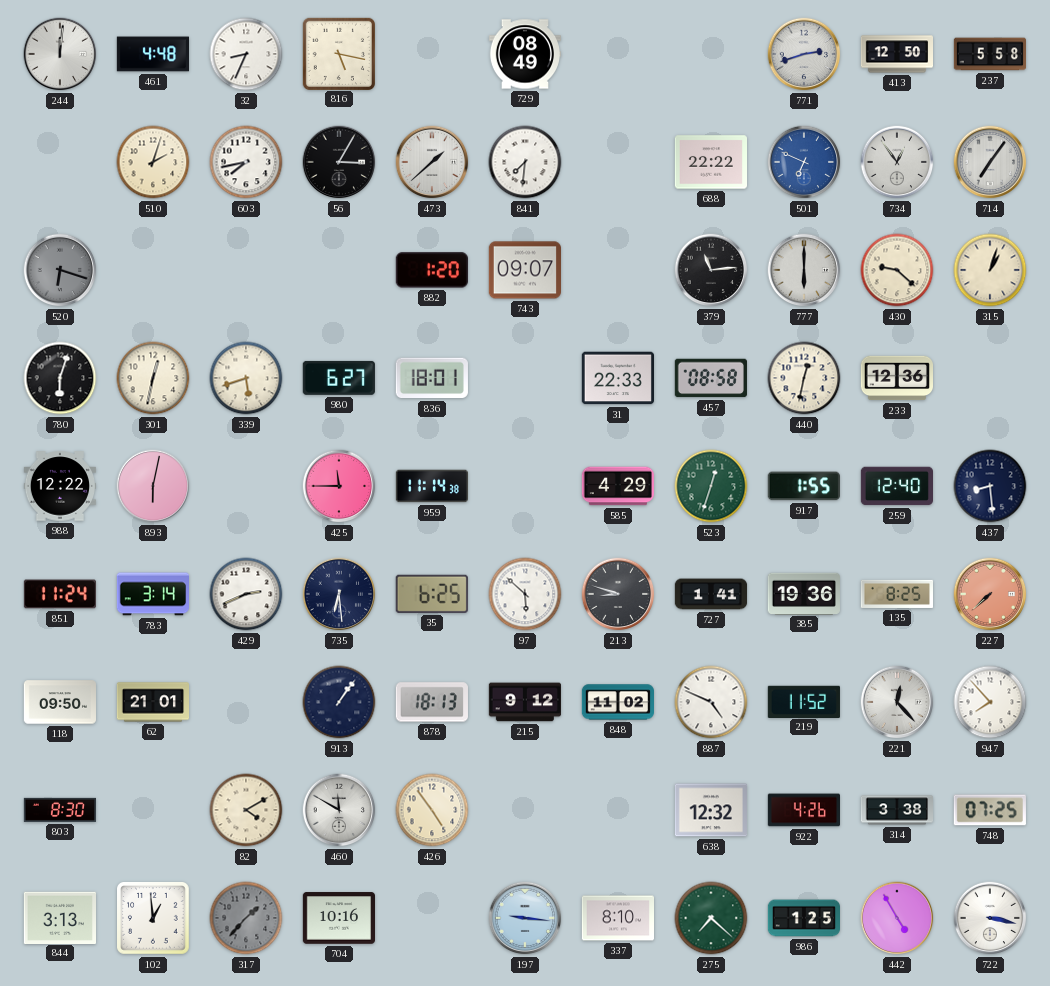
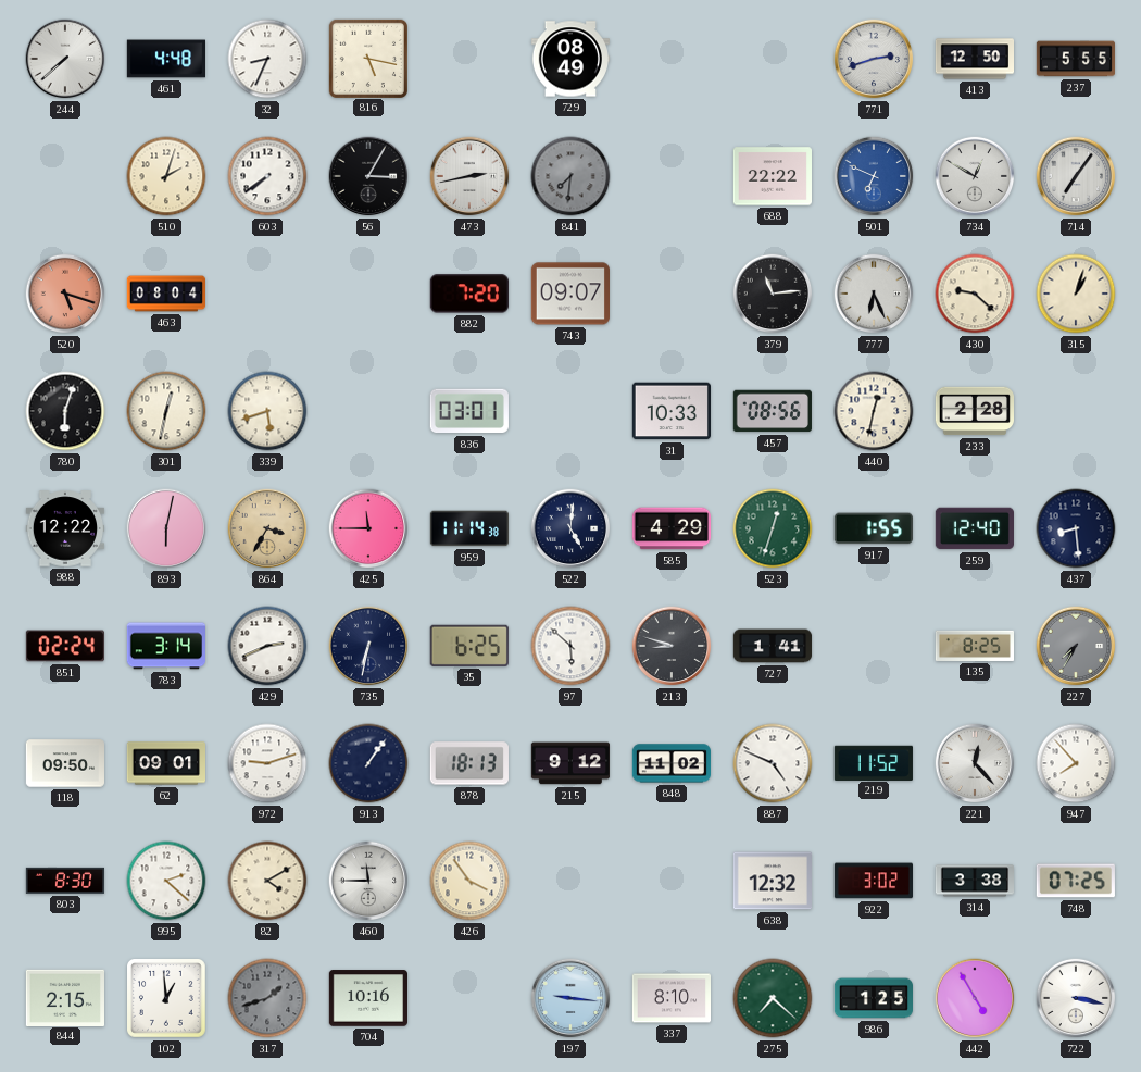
244: 12:01 -> 7:38 (65, 59)
237: 5:58 -> 5:55 (1075, 59)
603: 7:43 -> 7:39 (267, 176)
473: 1:38 -> 2:43 (469, 176)
841 dial: white -> grey (570, 176)
734: 12:54 -> 12:50 (975, 176)
520: 6:18 -> 5:18 (65, 294)
520 dial: grey -> salmon (65, 294)
463: none -> 08:04 (166, 294)
882: 1:20 -> 7:20 (469, 294)
777: 6:00 -> 6:26 (874, 294)
980: 6:27 -> none (339, 378)
836: 18:01 -> 03:01 (469, 411)
31: 22:33 -> 10:33 (670, 411)
457: 08:58 -> 08:56 (773, 411)
233: 12:36 -> 2:28 (974, 411)
864: none -> 3:35 (267, 528)
522: none -> 5:01 (570, 528)
851: 11:24 -> 02:24 (64, 646)
735: 6:29 -> 6:32 (368, 646)
385: 19:36 -> none (803, 593)
227: 7:38 -> 7:35 (1076, 646)
227 dial: salmon -> grey (1076, 646)
62: 21:01 -> 09:01 (165, 763)
972: none -> 9:12 (267, 763)
995: none -> 2:22 (166, 881)
460: 11:50 -> 11:45 (368, 881)
426: 4:54 -> 3:54 (469, 881)
922: 4:26 -> 3:02 (873, 881)
844: 3:13 -> 2:15 (64, 997)
317: 1:37 -> 1:42 (267, 998)
